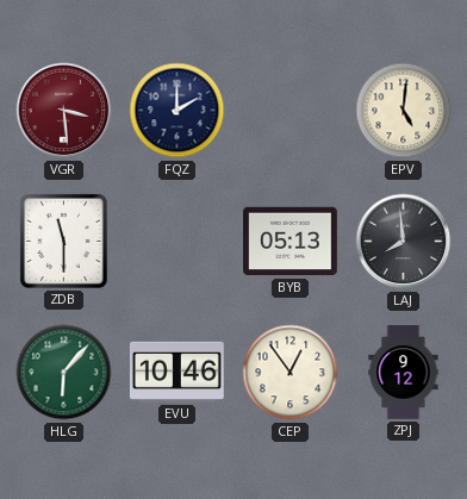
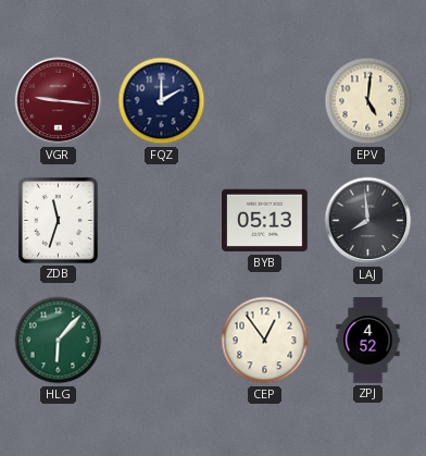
VGR: 3:29 -> 9:16 (59, 101)
ZDB: 11:30 -> 11:33 (58, 220)
EVU: 10:46 -> none (176, 372)
ZPJ: 9:12 -> 4:52 (368, 341)
